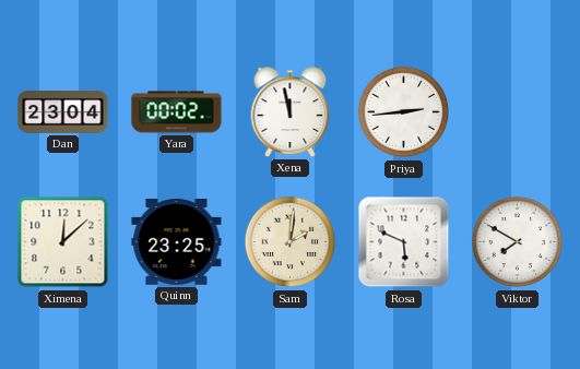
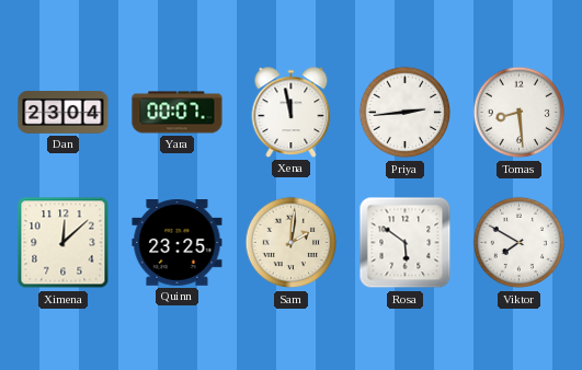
Yara: 00:02 -> 00:07 (178, 113)
Tomas: none -> 8:29 (520, 113)
Rosa: 5:49 -> 5:51 (406, 243)
